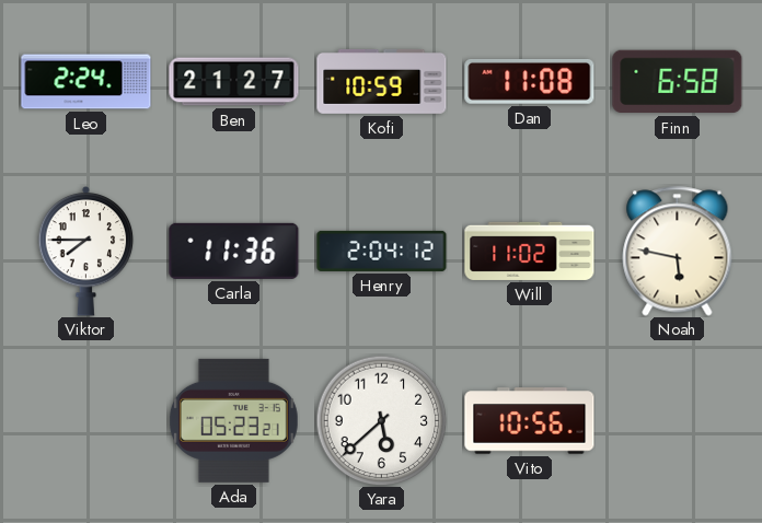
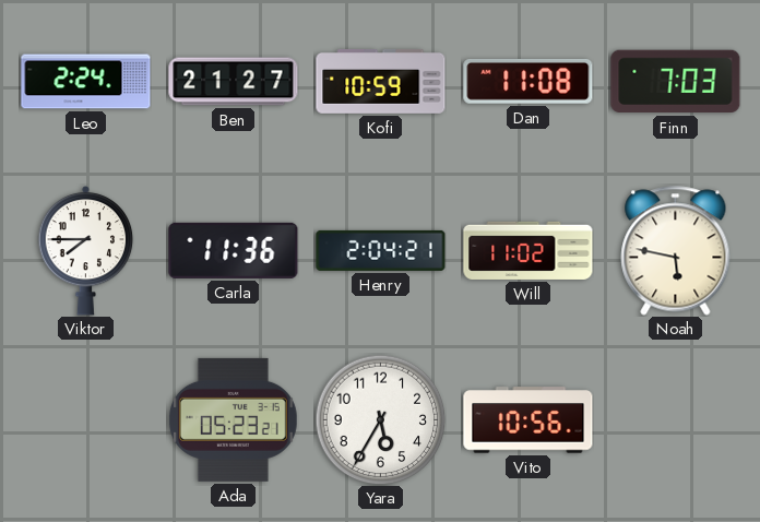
Finn: 6:58 -> 7:03 (676, 82)
Henry: 2:04:12 -> 2:04:21 (381, 250)
Yara: 5:38 -> 5:35 (380, 419)
